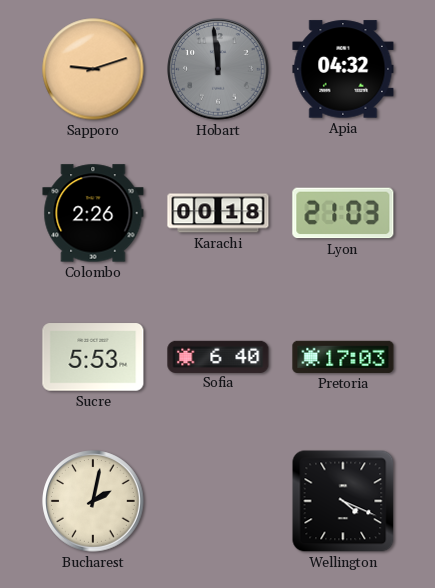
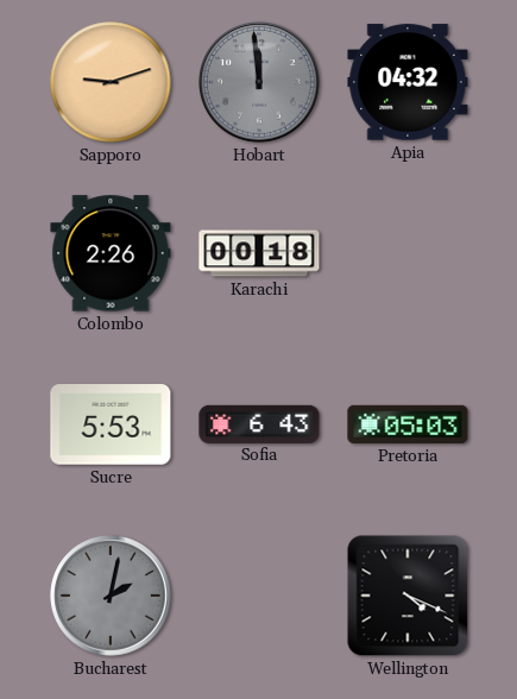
Lyon: 21:03 -> none (343, 213)
Sofia: 6:40 -> 6:43 (259, 423)
Pretoria: 17:03 -> 05:03 (408, 424)
Bucharest dial: cream -> grey (111, 596)
